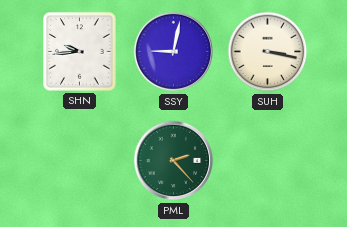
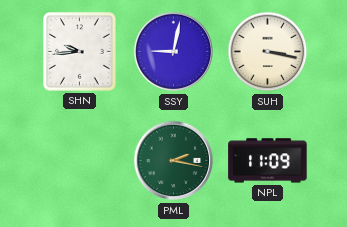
PML: 2:23 -> 2:17 (174, 161)
NPL: none -> 11:09 (268, 161)
